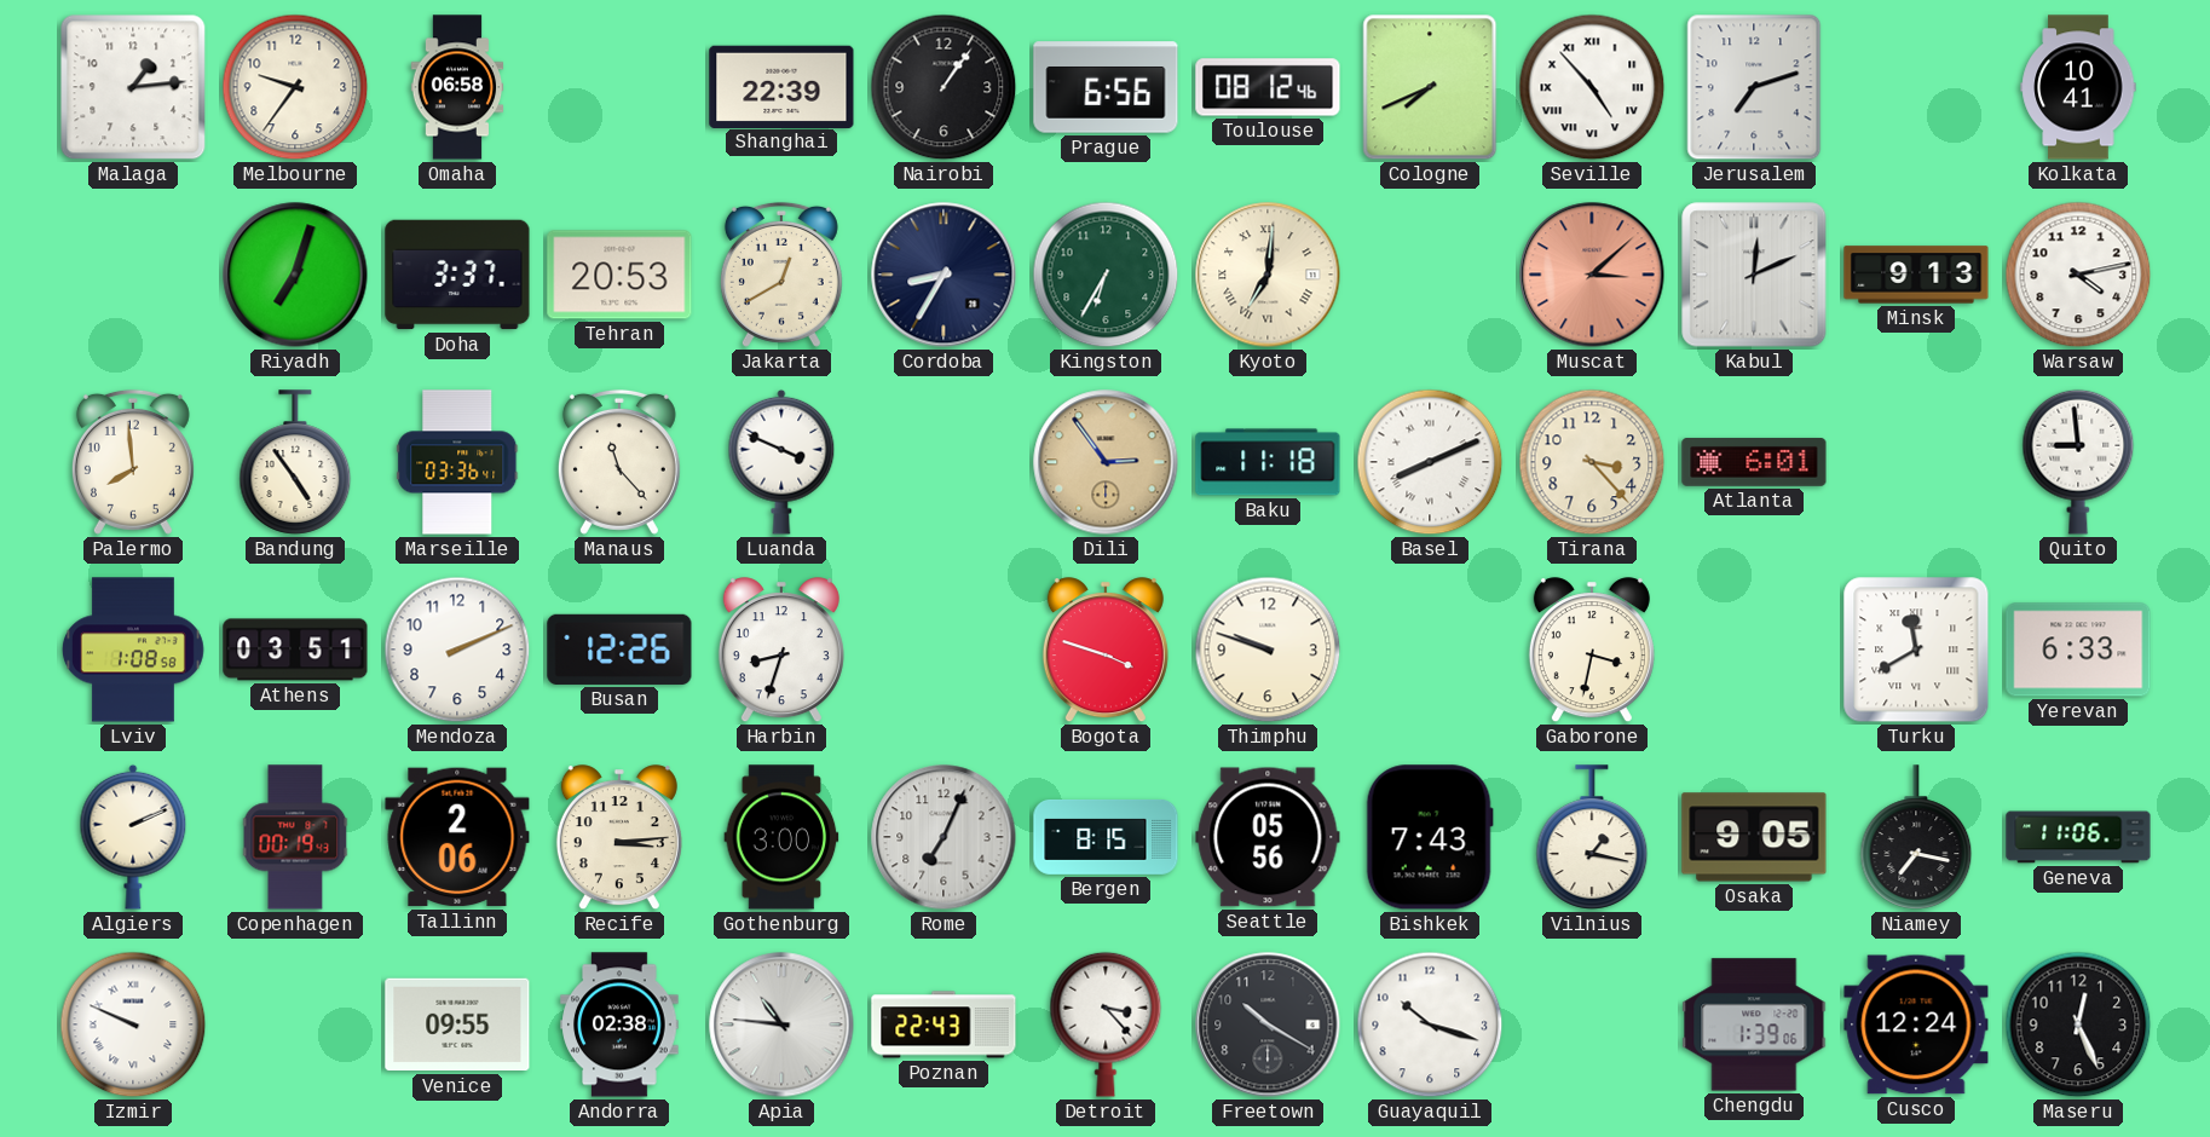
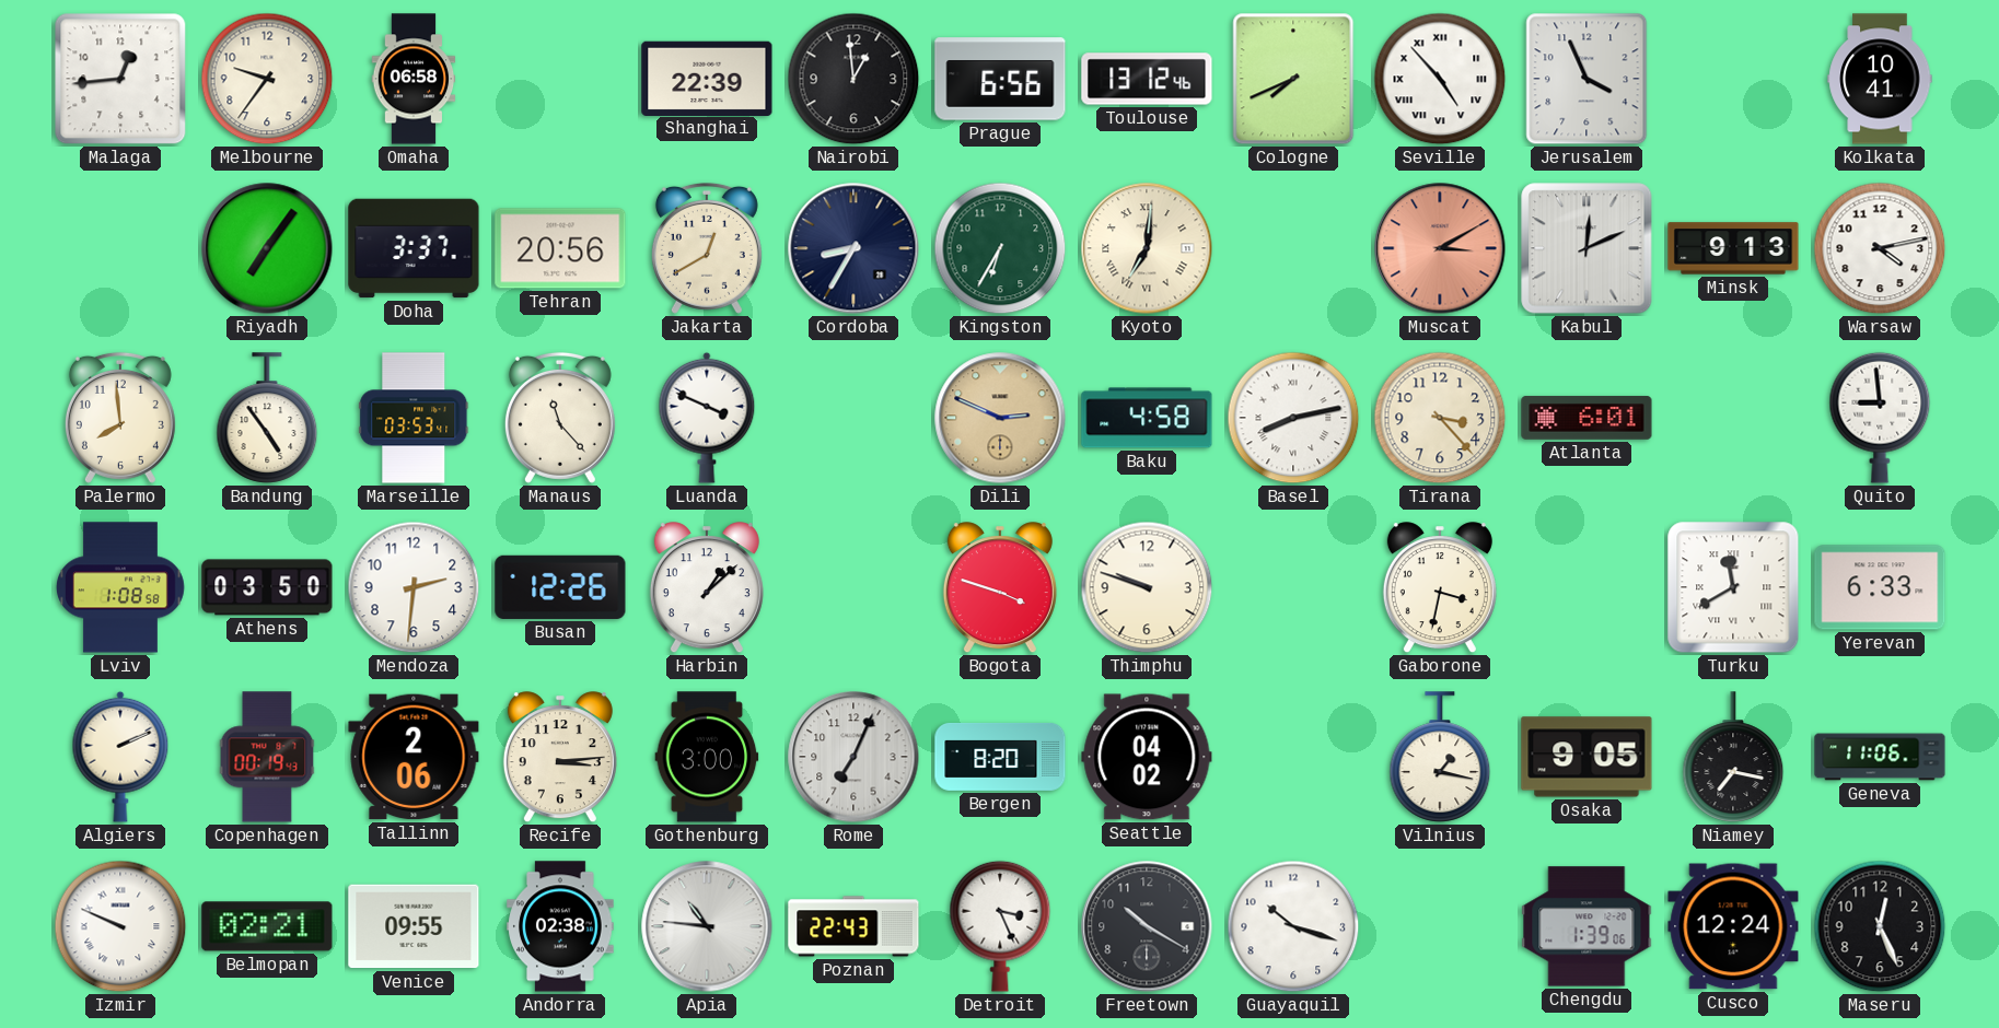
Malaga: 1:14 -> 12:44 (120, 79)
Nairobi: 1:06 -> 12:59 (853, 79)
Toulouse: 08:12 -> 13:12 (1147, 79)
Jerusalem: 7:12 -> 3:56 (1587, 79)
Riyadh: 7:03 -> 7:06 (267, 248)
Tehran: 20:53 -> 20:56 (560, 248)
Muscat: 3:08 -> 3:10 (1440, 248)
Marseille: 03:36 -> 03:53 (414, 418)
Dili: 2:54 -> 2:49 (1000, 418)
Baku: 11:18 -> 4:58 (1147, 418)
Basel: 8:11 -> 8:13 (1293, 418)
Athens: 03:51 -> 03:50 (267, 587)
Mendoza: 2:11 -> 2:31 (414, 587)
Harbin: 8:33 -> 1:08 (707, 588)
Bergen: 8:15 -> 8:20 (1000, 757)
Seattle: 05:56 -> 04:02 (1147, 757)
Bishkek: 7:43 -> none (1430, 837)
Belmopan: none -> 02:21 (267, 926)
Detroit: 3:23 -> 3:26 (1000, 926)
